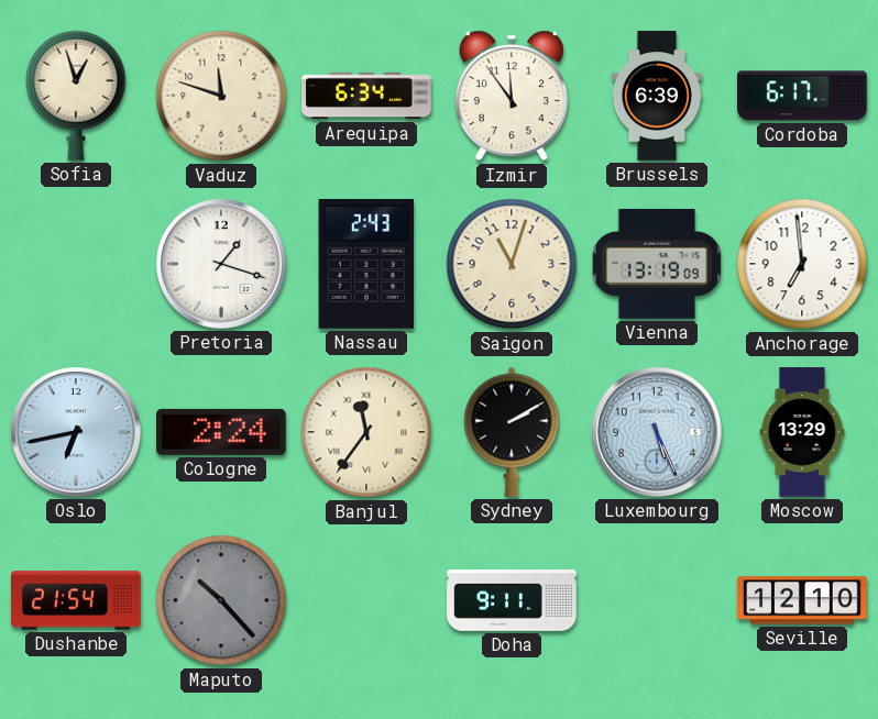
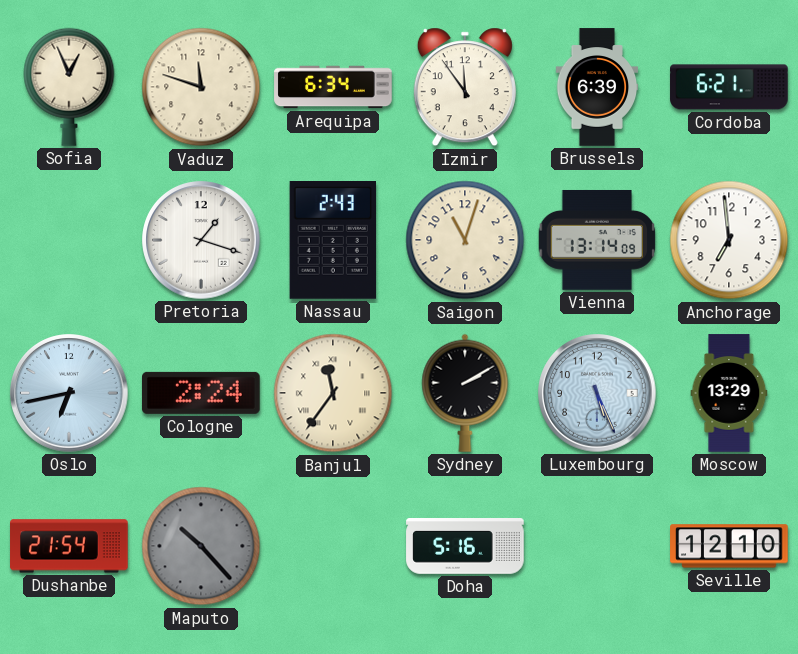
Sofia: 12:57 -> 12:56 (69, 87)
Cordoba: 6:17 -> 6:21 (729, 87)
Vienna: 13:19 -> 13:14 (597, 240)
Doha: 9:11 -> 5:16 (465, 547)
